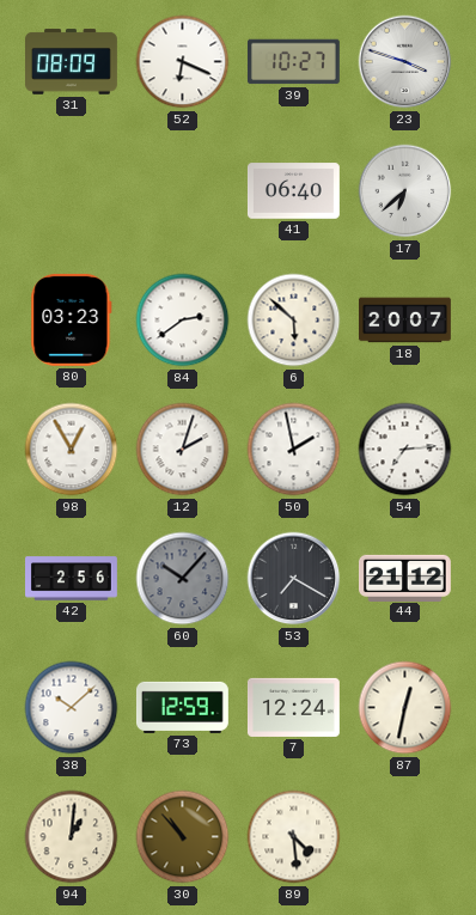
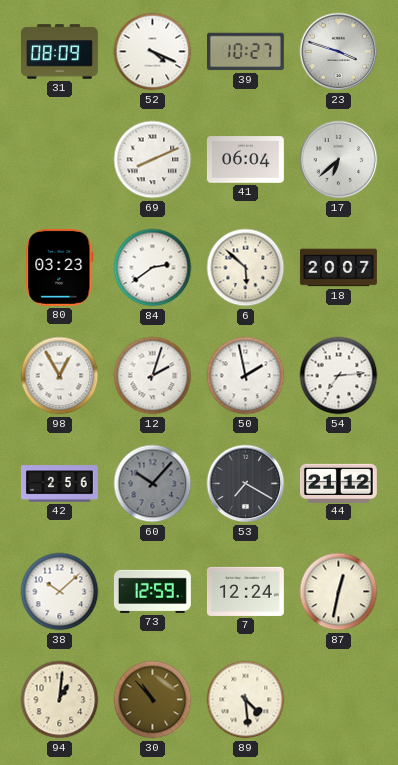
52: 6:19 -> 4:19 (153, 52)
69: none -> 8:11 (153, 160)
41: 06:40 -> 06:04 (245, 160)
